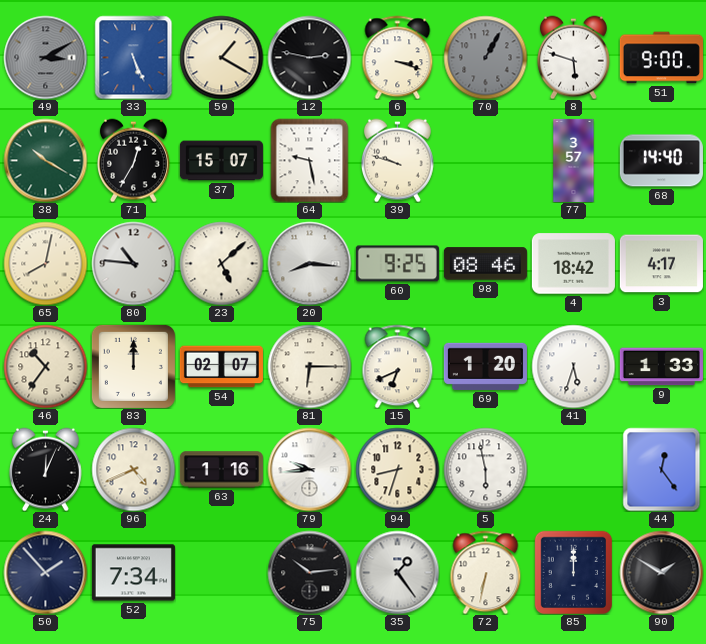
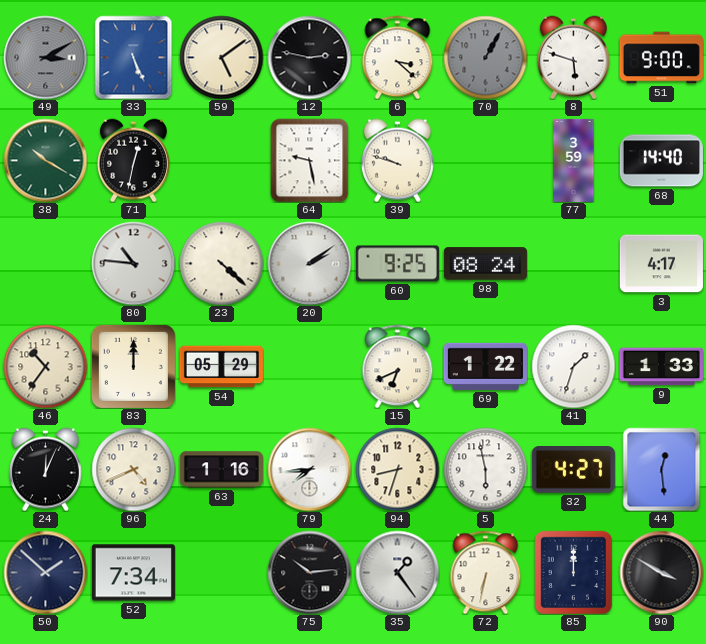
59: 1:20 -> 5:09 (221, 57)
6: 3:18 -> 3:22 (398, 57)
71: 12:35 -> 12:32 (133, 160)
37: 15:07 -> none (221, 161)
77: 3:57 -> 3:59 (574, 160)
65: 8:02 -> none (45, 263)
23: 5:08 -> 4:22 (221, 263)
20: 8:16 -> 2:09 (309, 263)
98: 08:46 -> 08:24 (485, 264)
4: 18:42 -> none (573, 264)
54: 02:07 -> 05:29 (221, 367)
81: 6:15 -> none (309, 366)
69: 1:20 -> 1:22 (485, 366)
41: 5:33 -> 1:33 (573, 366)
79: 9:44 -> 7:44 (309, 469)
32: none -> 4:27 (573, 470)
44: 12:24 -> 12:29 (662, 469)
50: 1:53 -> 1:52 (45, 572)
90: 1:50 -> 3:50 (661, 572)
